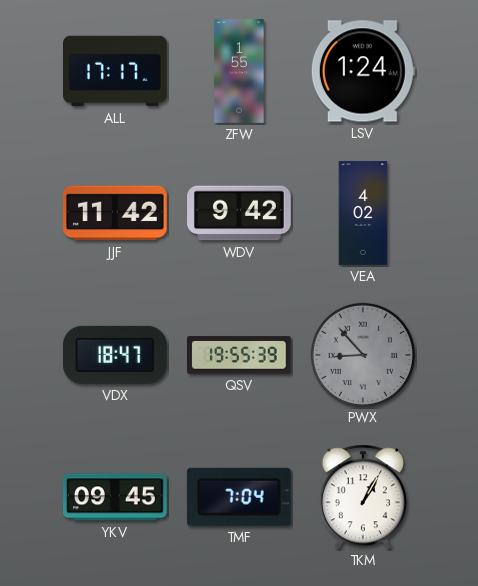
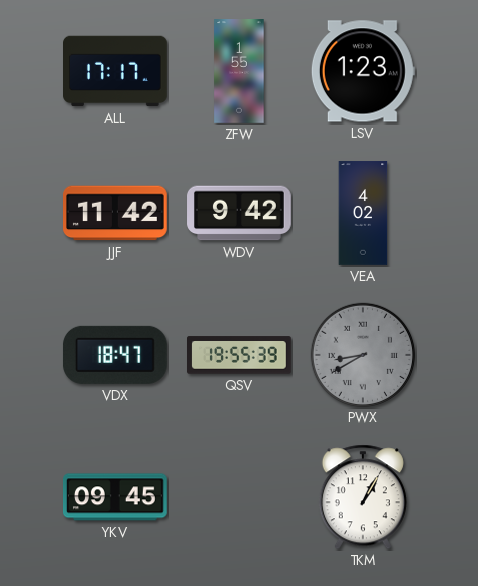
LSV: 1:24 -> 1:23 (363, 71)
PWX: 8:53 -> 8:40 (362, 354)
TMF: 7:04 -> none (239, 497)
